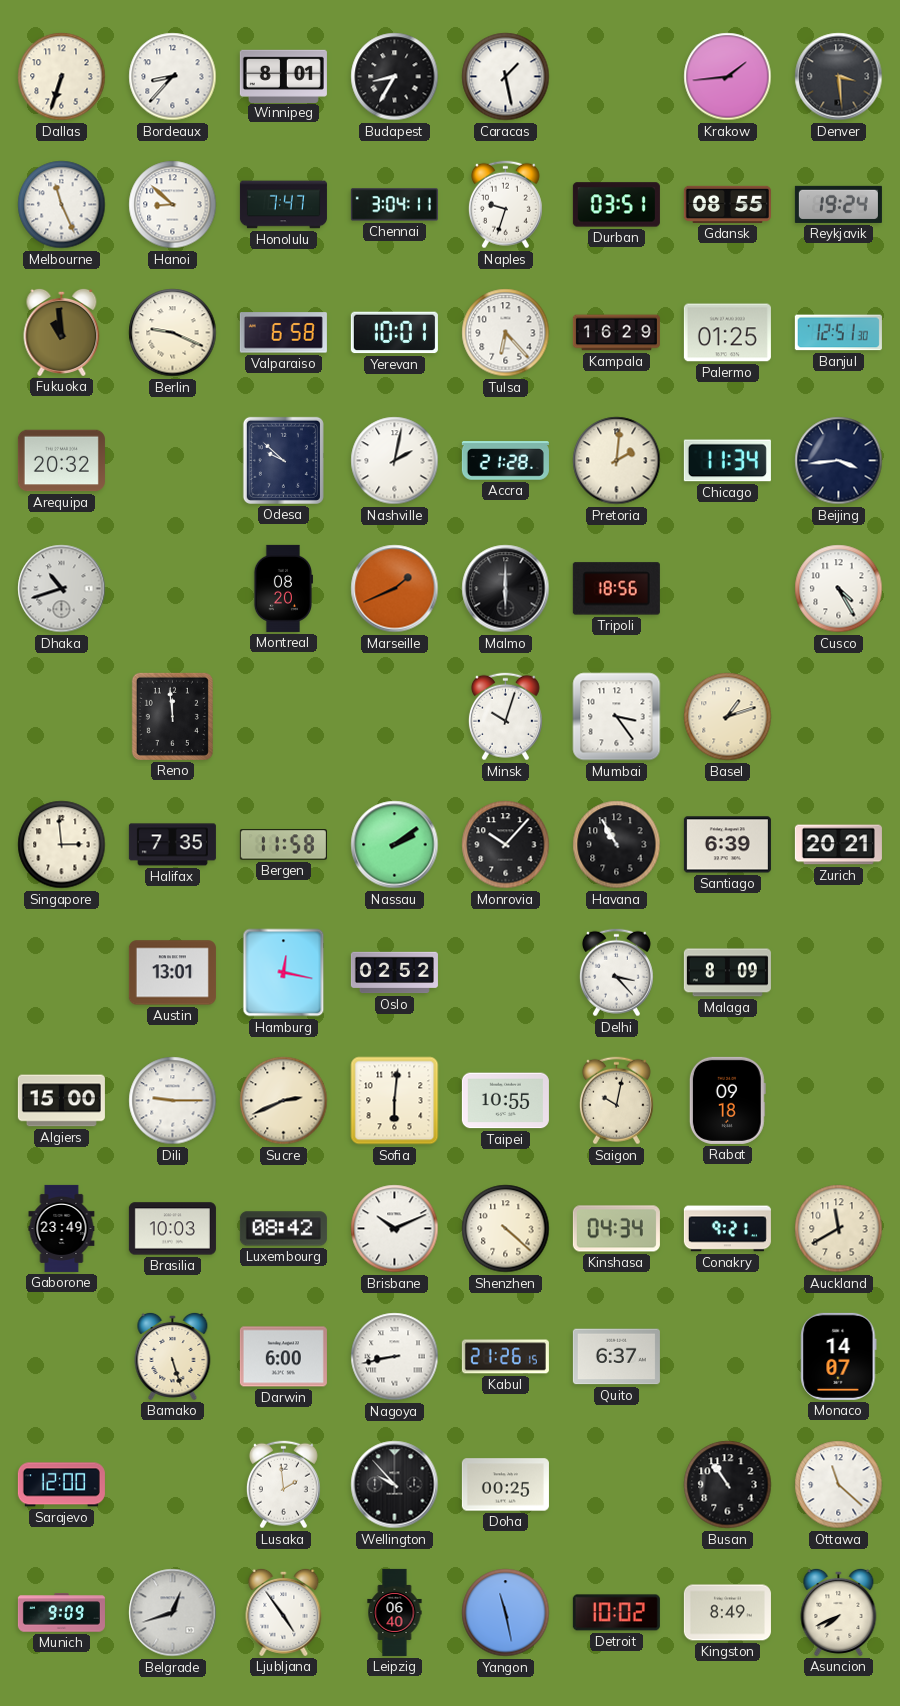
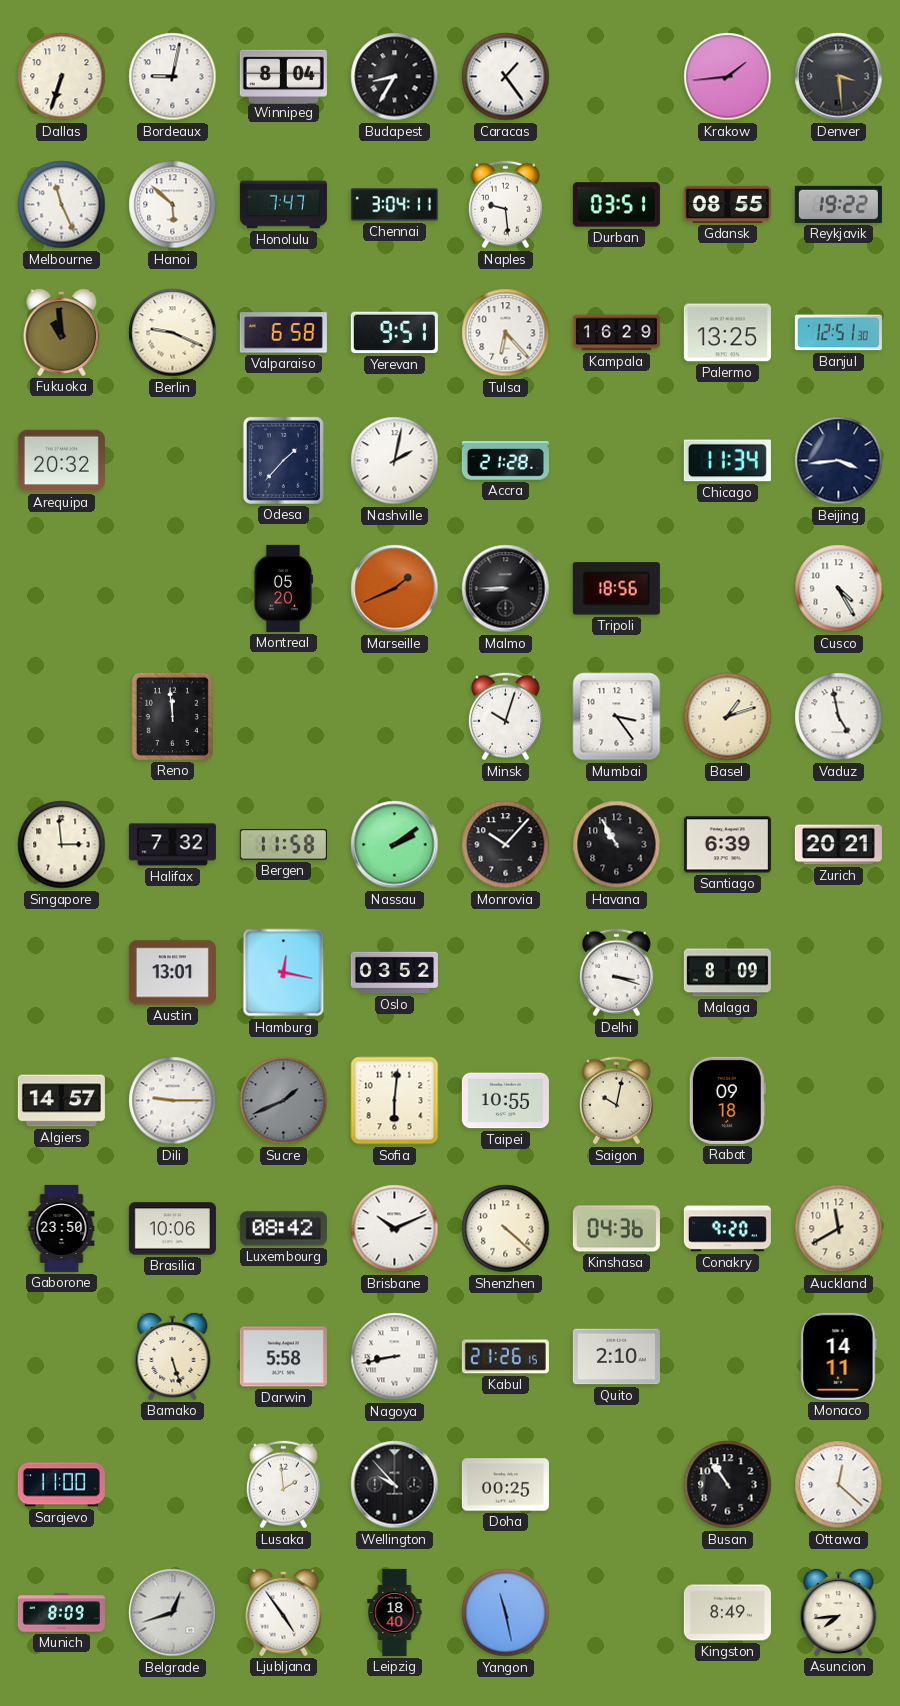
Bordeaux: 8:37 -> 9:02 (173, 77)
Winnipeg: 8:01 -> 8:04 (283, 76)
Caracas: 1:28 -> 1:24 (506, 77)
Hanoi: 8:52 -> 5:52 (173, 205)
Naples: 9:33 -> 9:29 (505, 205)
Reykjavik: 19:24 -> 19:22 (838, 204)
Yerevan: 10:01 -> 9:51 (394, 333)
Palermo: 01:25 -> 13:25 (727, 333)
Odesa: 9:52 -> 1:37 (283, 460)
Pretoria: 2:01 -> none (617, 461)
Dhaka: 10:42 -> none (62, 589)
Montreal: 08:20 -> 05:20 (282, 588)
Malmo: 6:00 -> 8:45 (506, 589)
Vaduz: none -> 4:58 (839, 717)
Halifax: 7:35 -> 7:32 (172, 845)
Oslo: 02:52 -> 03:52 (394, 973)
Delhi: 3:23 -> 3:18 (616, 973)
Algiers: 15:00 -> 14:57 (61, 1101)
Sucre: 2:41 -> 1:41 (284, 1101)
Sucre dial: cream -> grey (284, 1101)
Gaborone: 23:49 -> 23:50 (62, 1228)
Brasilia: 10:03 -> 10:06 (172, 1229)
Kinshasa: 04:34 -> 04:36 (616, 1229)
Conakry: 9:21 -> 9:20 (727, 1229)
Darwin: 6:00 -> 5:58 (283, 1357)
Quito: 6:37 -> 2:10 (616, 1357)
Monaco: 14:07 -> 14:11 (839, 1356)
Sarajevo: 12:00 -> 11:00 (61, 1485)
Ottawa: 11:22 -> 12:22 (839, 1485)
Munich: 9:09 -> 8:09 (61, 1613)
Leipzig: 06:40 -> 18:40 (395, 1612)
Detroit: 10:02 -> none (616, 1613)
Asuncion: 7:41 -> 7:44 (839, 1612)
